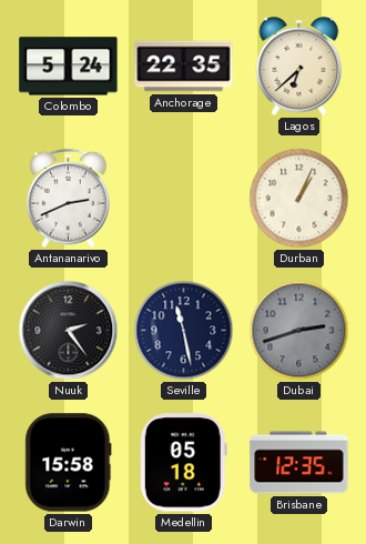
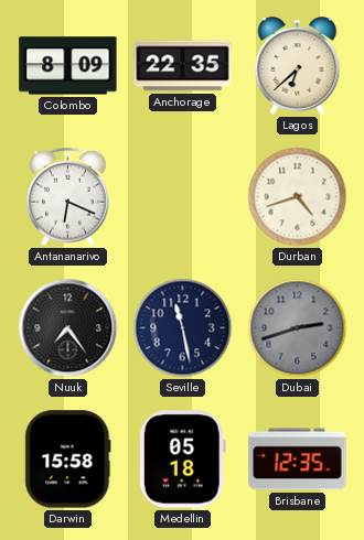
Colombo: 5:24 -> 8:09 (68, 66)
Antananarivo: 2:41 -> 6:19 (68, 197)
Durban: 1:04 -> 4:42 (298, 197)
Nuuk: 2:24 -> 7:24 (68, 328)
